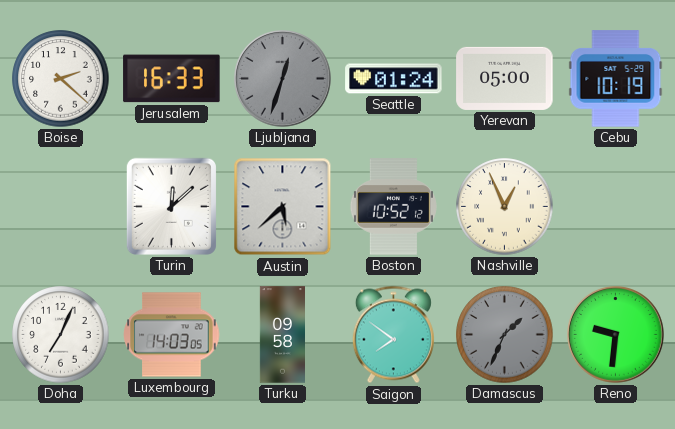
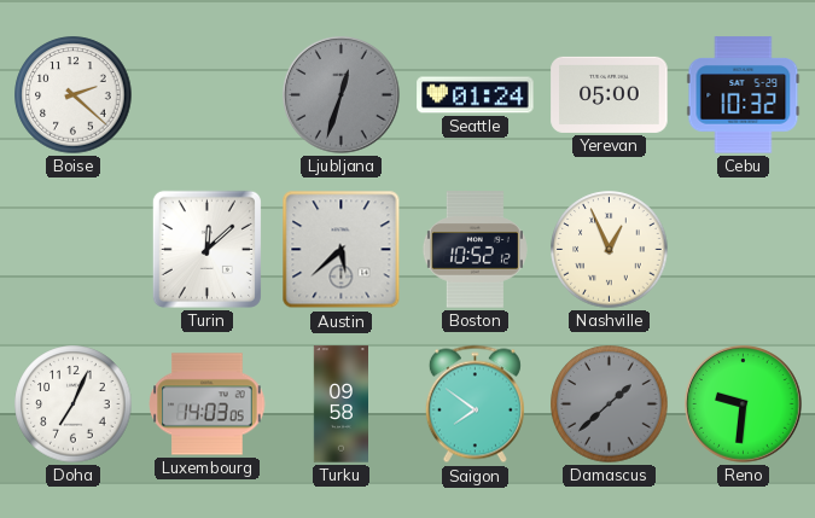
Jerusalem: 16:33 -> none (172, 79)
Cebu: 10:19 -> 10:32 (744, 95)
Damascus: 1:34 -> 1:38 (610, 404)
